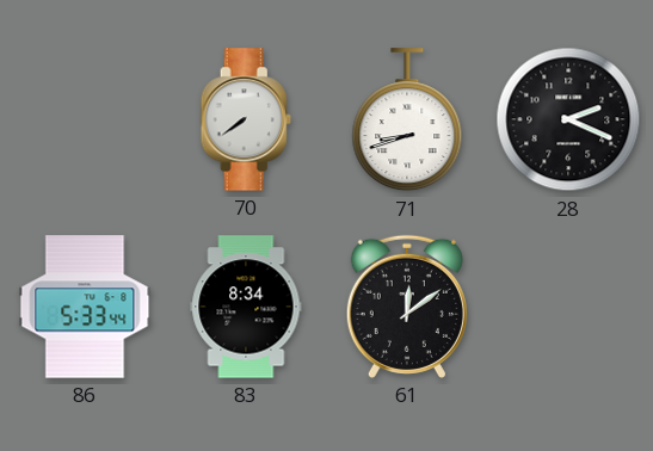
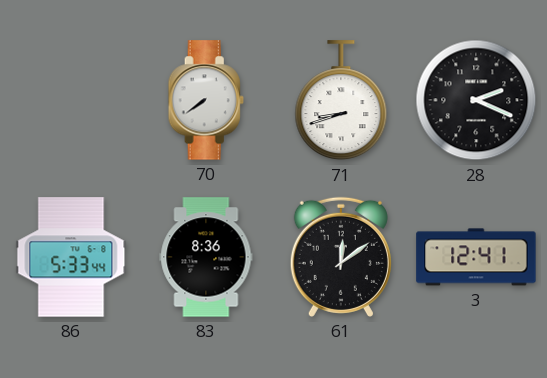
83: 8:34 -> 8:36 (206, 257)
3: none -> 12:41 (476, 257)
